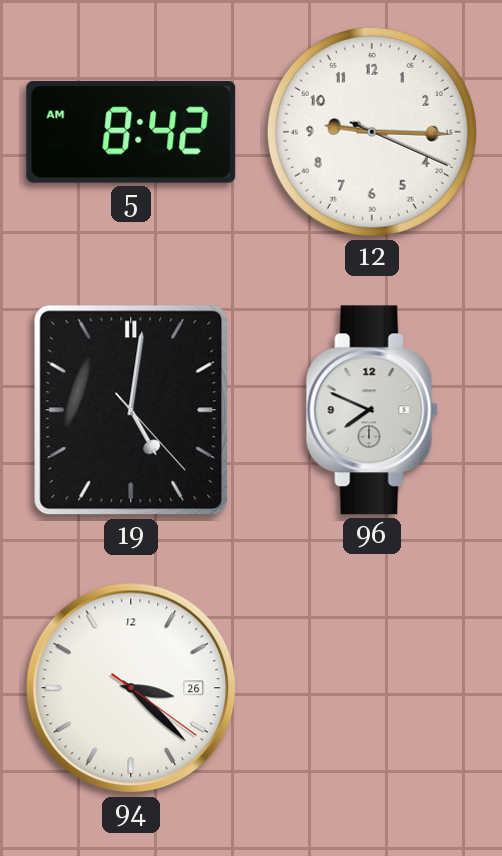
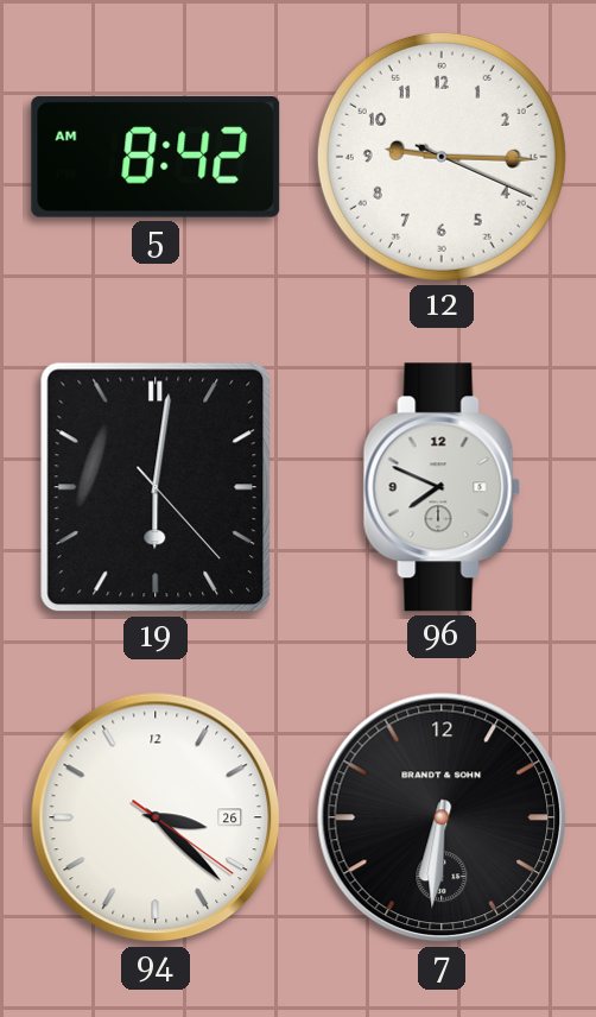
19: 5:01 -> 6:01 (156, 487)
7: none -> 6:31 (442, 817)
